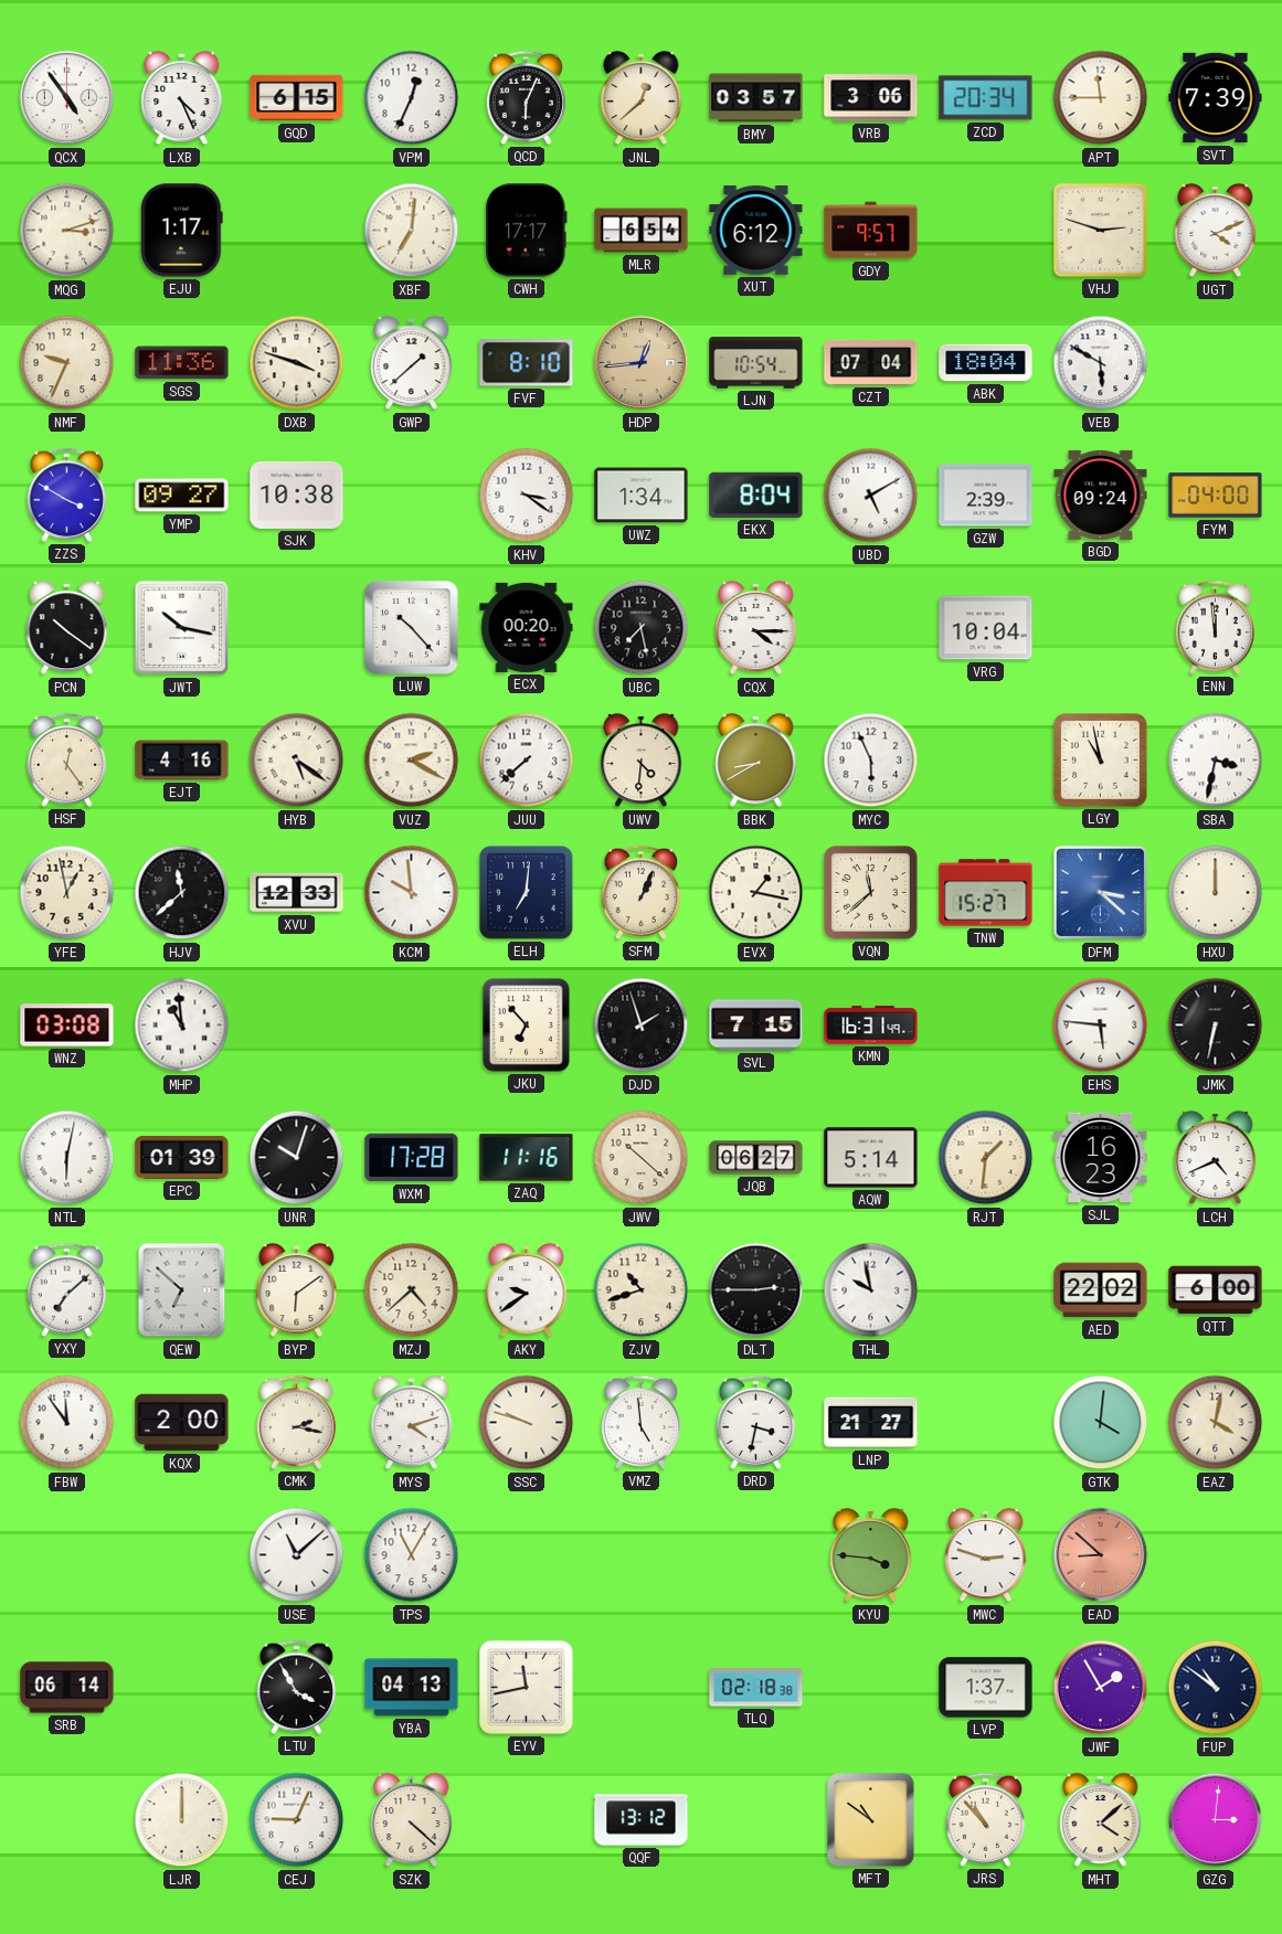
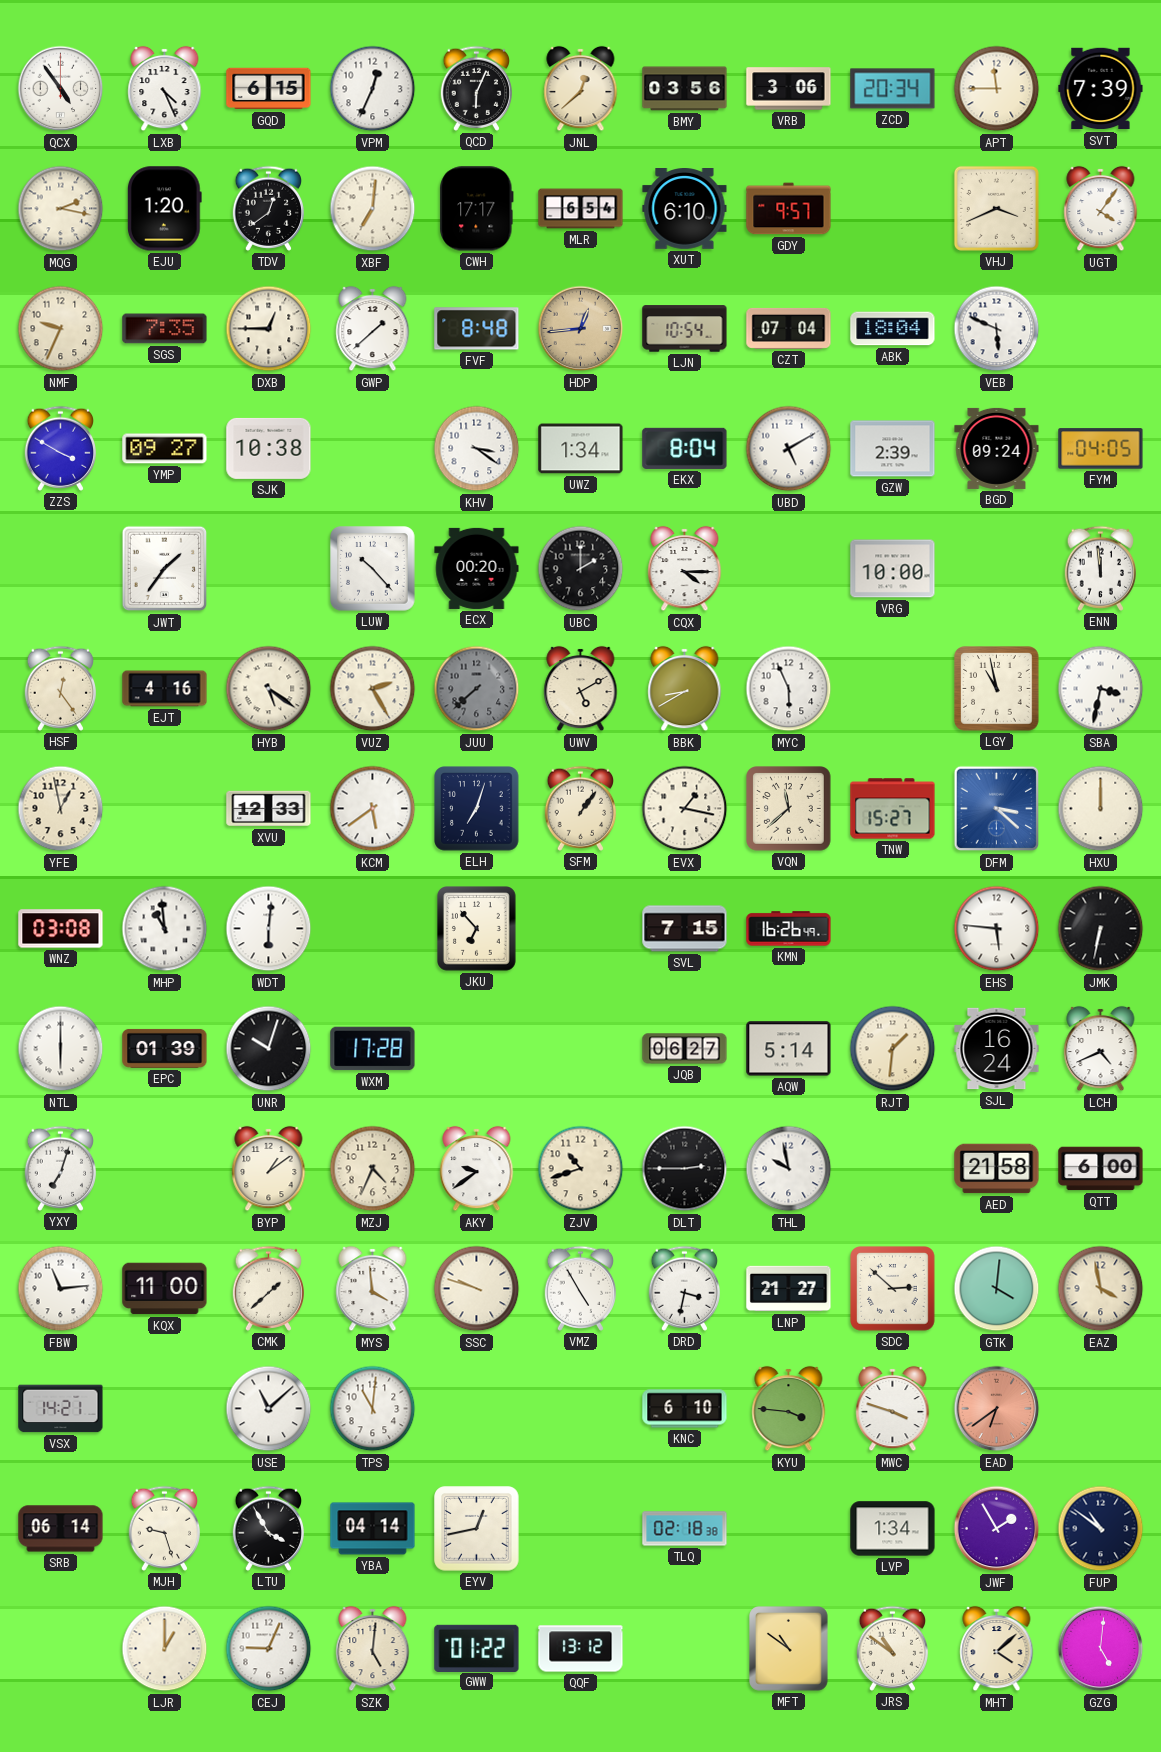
BMY: 03:57 -> 03:56 (685, 89)
MQG: 3:12 -> 2:17 (61, 209)
EJU: 1:17 -> 1:20 (164, 209)
TDV: none -> 12:39 (269, 208)
XUT: 6:12 -> 6:10 (685, 209)
VHJ: 2:48 -> 3:41 (996, 208)
UGT: 4:11 -> 4:06 (1101, 209)
SGS: 11:36 -> 7:35 (165, 329)
DXB: 3:48 -> 12:45 (269, 329)
FVF: 8:10 -> 8:48 (477, 329)
VEB: 5:50 -> 5:49 (997, 329)
FYM: 04:00 -> 04:05 (1101, 449)
PCN: 10:21 -> none (67, 628)
JWT: 10:17 -> 1:36 (165, 569)
UBC: 7:28 -> 2:00 (581, 569)
VRG: 10:04 -> 10:00 (893, 569)
VUZ: 2:20 -> 2:25 (373, 689)
JUU dial: white -> grey (477, 689)
UWV: 4:31 -> 5:10 (581, 689)
HJV: 11:38 -> none (182, 893)
KCM: 9:59 -> 5:39 (373, 809)
ELH: 7:01 -> 7:03 (477, 809)
SFM: 1:04 -> 1:06 (581, 808)
WDT: none -> 6:01 (269, 929)
DJD: 1:57 -> none (642, 1026)
KMN: 16:31 -> 16:26 (789, 929)
NTL: 6:02 -> 6:00 (61, 1049)
ZAQ: 11:16 -> none (527, 1158)
JWV: 10:22 -> none (642, 1158)
SJL: 16:23 -> 16:24 (997, 1049)
YXY: 7:08 -> 7:03 (61, 1168)
QEW: 6:52 -> none (182, 1290)
BYP: 6:09 -> 1:09 (269, 1169)
MZJ: 4:38 -> 4:34 (373, 1169)
AED: 22:02 -> 21:58 (997, 1169)
FBW: 11:54 -> 11:14 (61, 1289)
KQX: 2:00 -> 11:00 (165, 1289)
CMK: 2:17 -> 1:38 (269, 1288)
MYS: 4:12 -> 3:59 (373, 1289)
VMZ: 4:59 -> 4:55 (581, 1288)
SDC: none -> 2:52 (893, 1289)
EAZ: 4:02 -> 3:58 (1101, 1289)
VSX: none -> 14:21 (61, 1409)
TPS: 11:05 -> 11:01 (373, 1409)
KNC: none -> 6:10 (685, 1409)
MWC: 2:48 -> 3:48 (893, 1409)
EAD: 8:52 -> 6:39 (997, 1409)
MJH: none -> 9:27 (165, 1528)
YBA: 04:13 -> 04:14 (373, 1529)
EYV: 11:43 -> 12:43 (477, 1529)
LVP: 1:37 -> 1:34 (893, 1529)
LJR: 12:00 -> 1:00 (165, 1649)
SZK: 4:22 -> 5:01 (373, 1649)
GWW: none -> 01:22 (477, 1648)
JRS: 10:53 -> 10:51 (893, 1648)
GZG: 3:01 -> 5:01 (1101, 1649)
